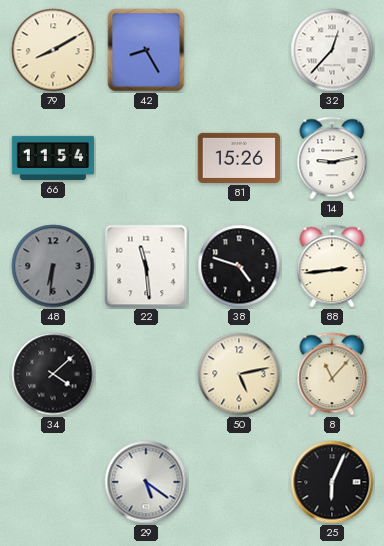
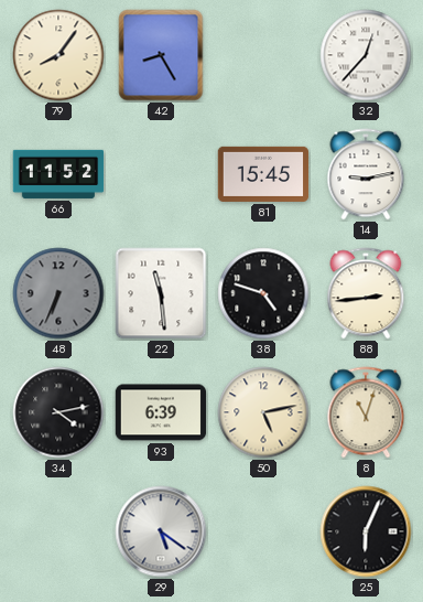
79: 8:10 -> 8:06 (58, 55)
66: 11:54 -> 11:52 (58, 174)
81: 15:26 -> 15:45 (263, 174)
48: 6:31 -> 6:34 (58, 293)
34: 4:08 -> 4:13 (58, 412)
93: none -> 6:39 (161, 412)
8: 11:07 -> 11:03 (366, 412)
